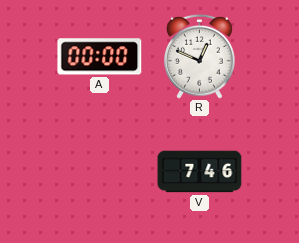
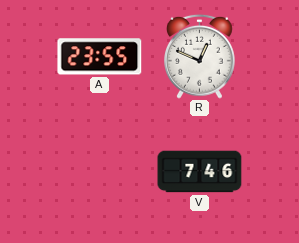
A: 00:00 -> 23:55 (100, 57)
